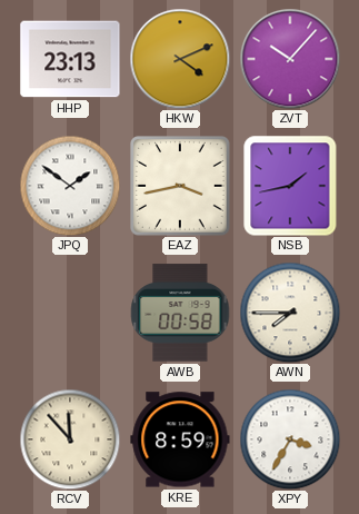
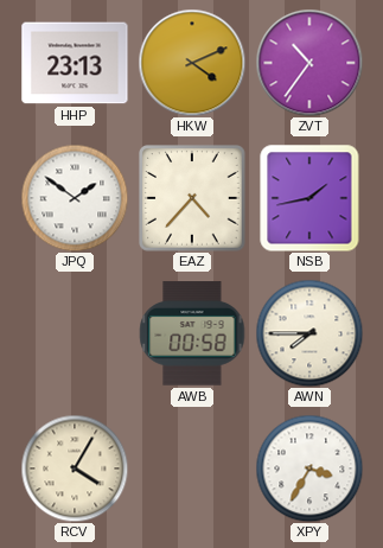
ZVT: 10:07 -> 10:36 (309, 63)
EAZ: 3:43 -> 4:37 (193, 199)
RCV: 11:53 -> 4:05 (75, 469)
KRE: 8:59 -> none (180, 439)
